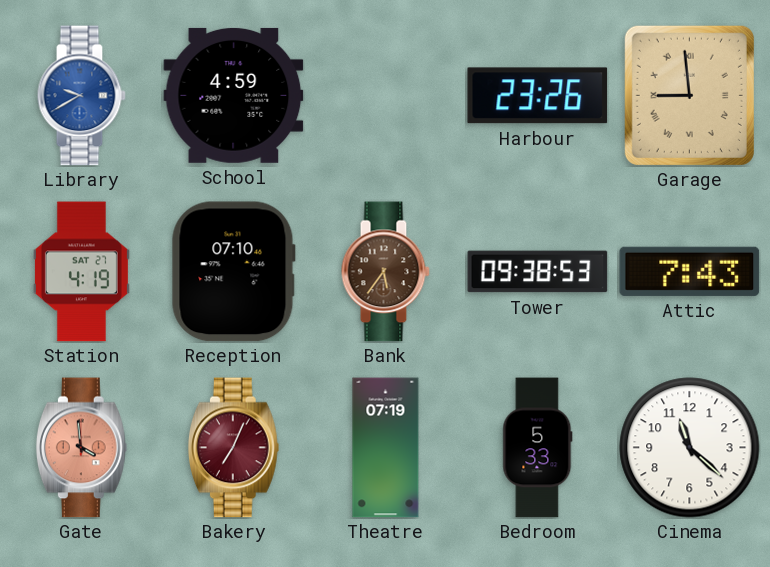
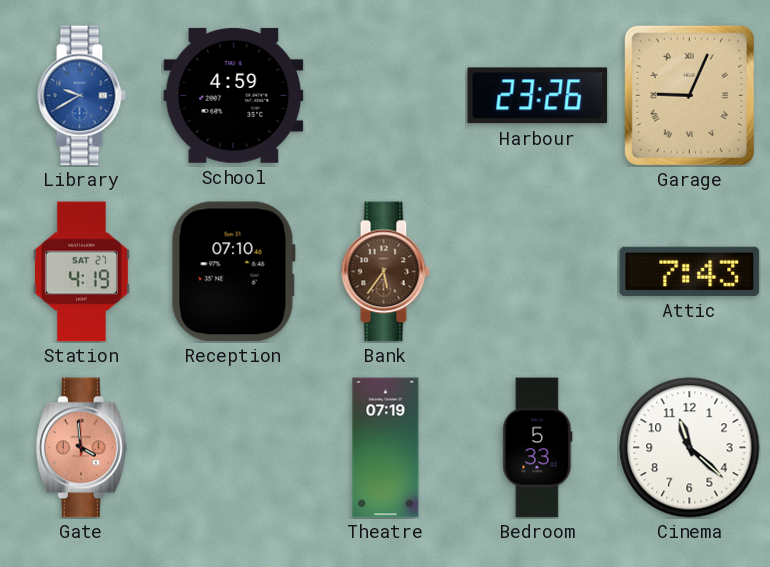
Garage: 8:59 -> 9:04 (689, 95)
Tower: 09:38 -> none (538, 272)
Bakery: 7:04 -> none (233, 448)
